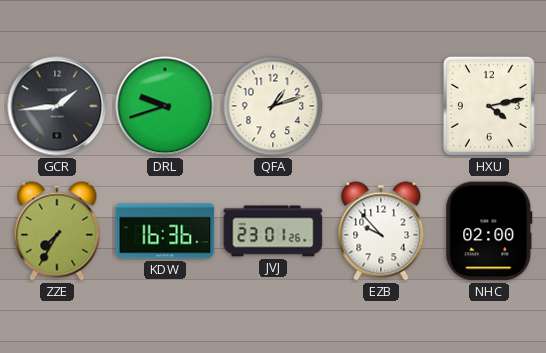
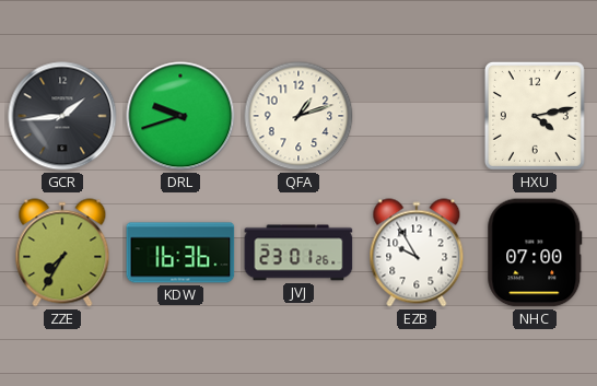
EZB: 9:53 -> 9:55 (417, 253)
NHC: 02:00 -> 07:00 (535, 253)
